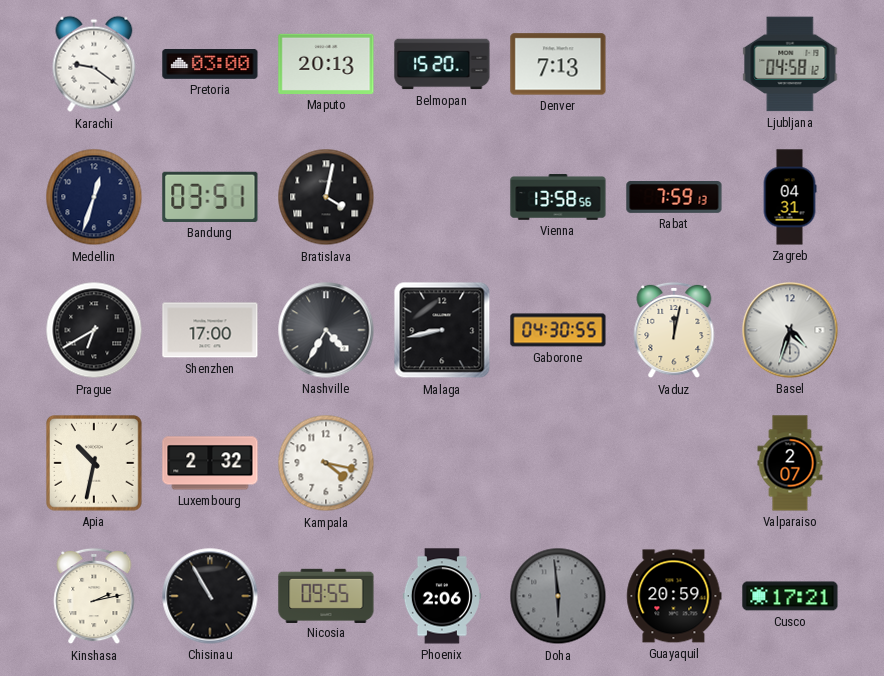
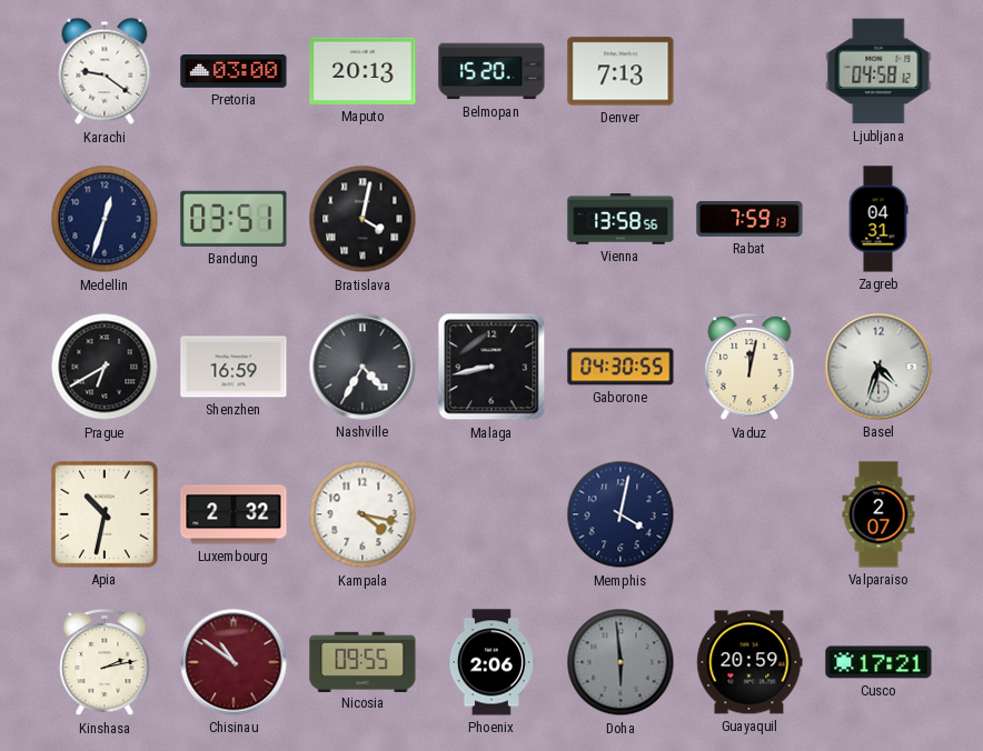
Shenzhen: 17:00 -> 16:59 (234, 367)
Memphis: none -> 4:02 (620, 514)
Chisinau: 10:55 -> 10:51 (234, 662)
Chisinau dial: black -> burgundy (234, 662)
